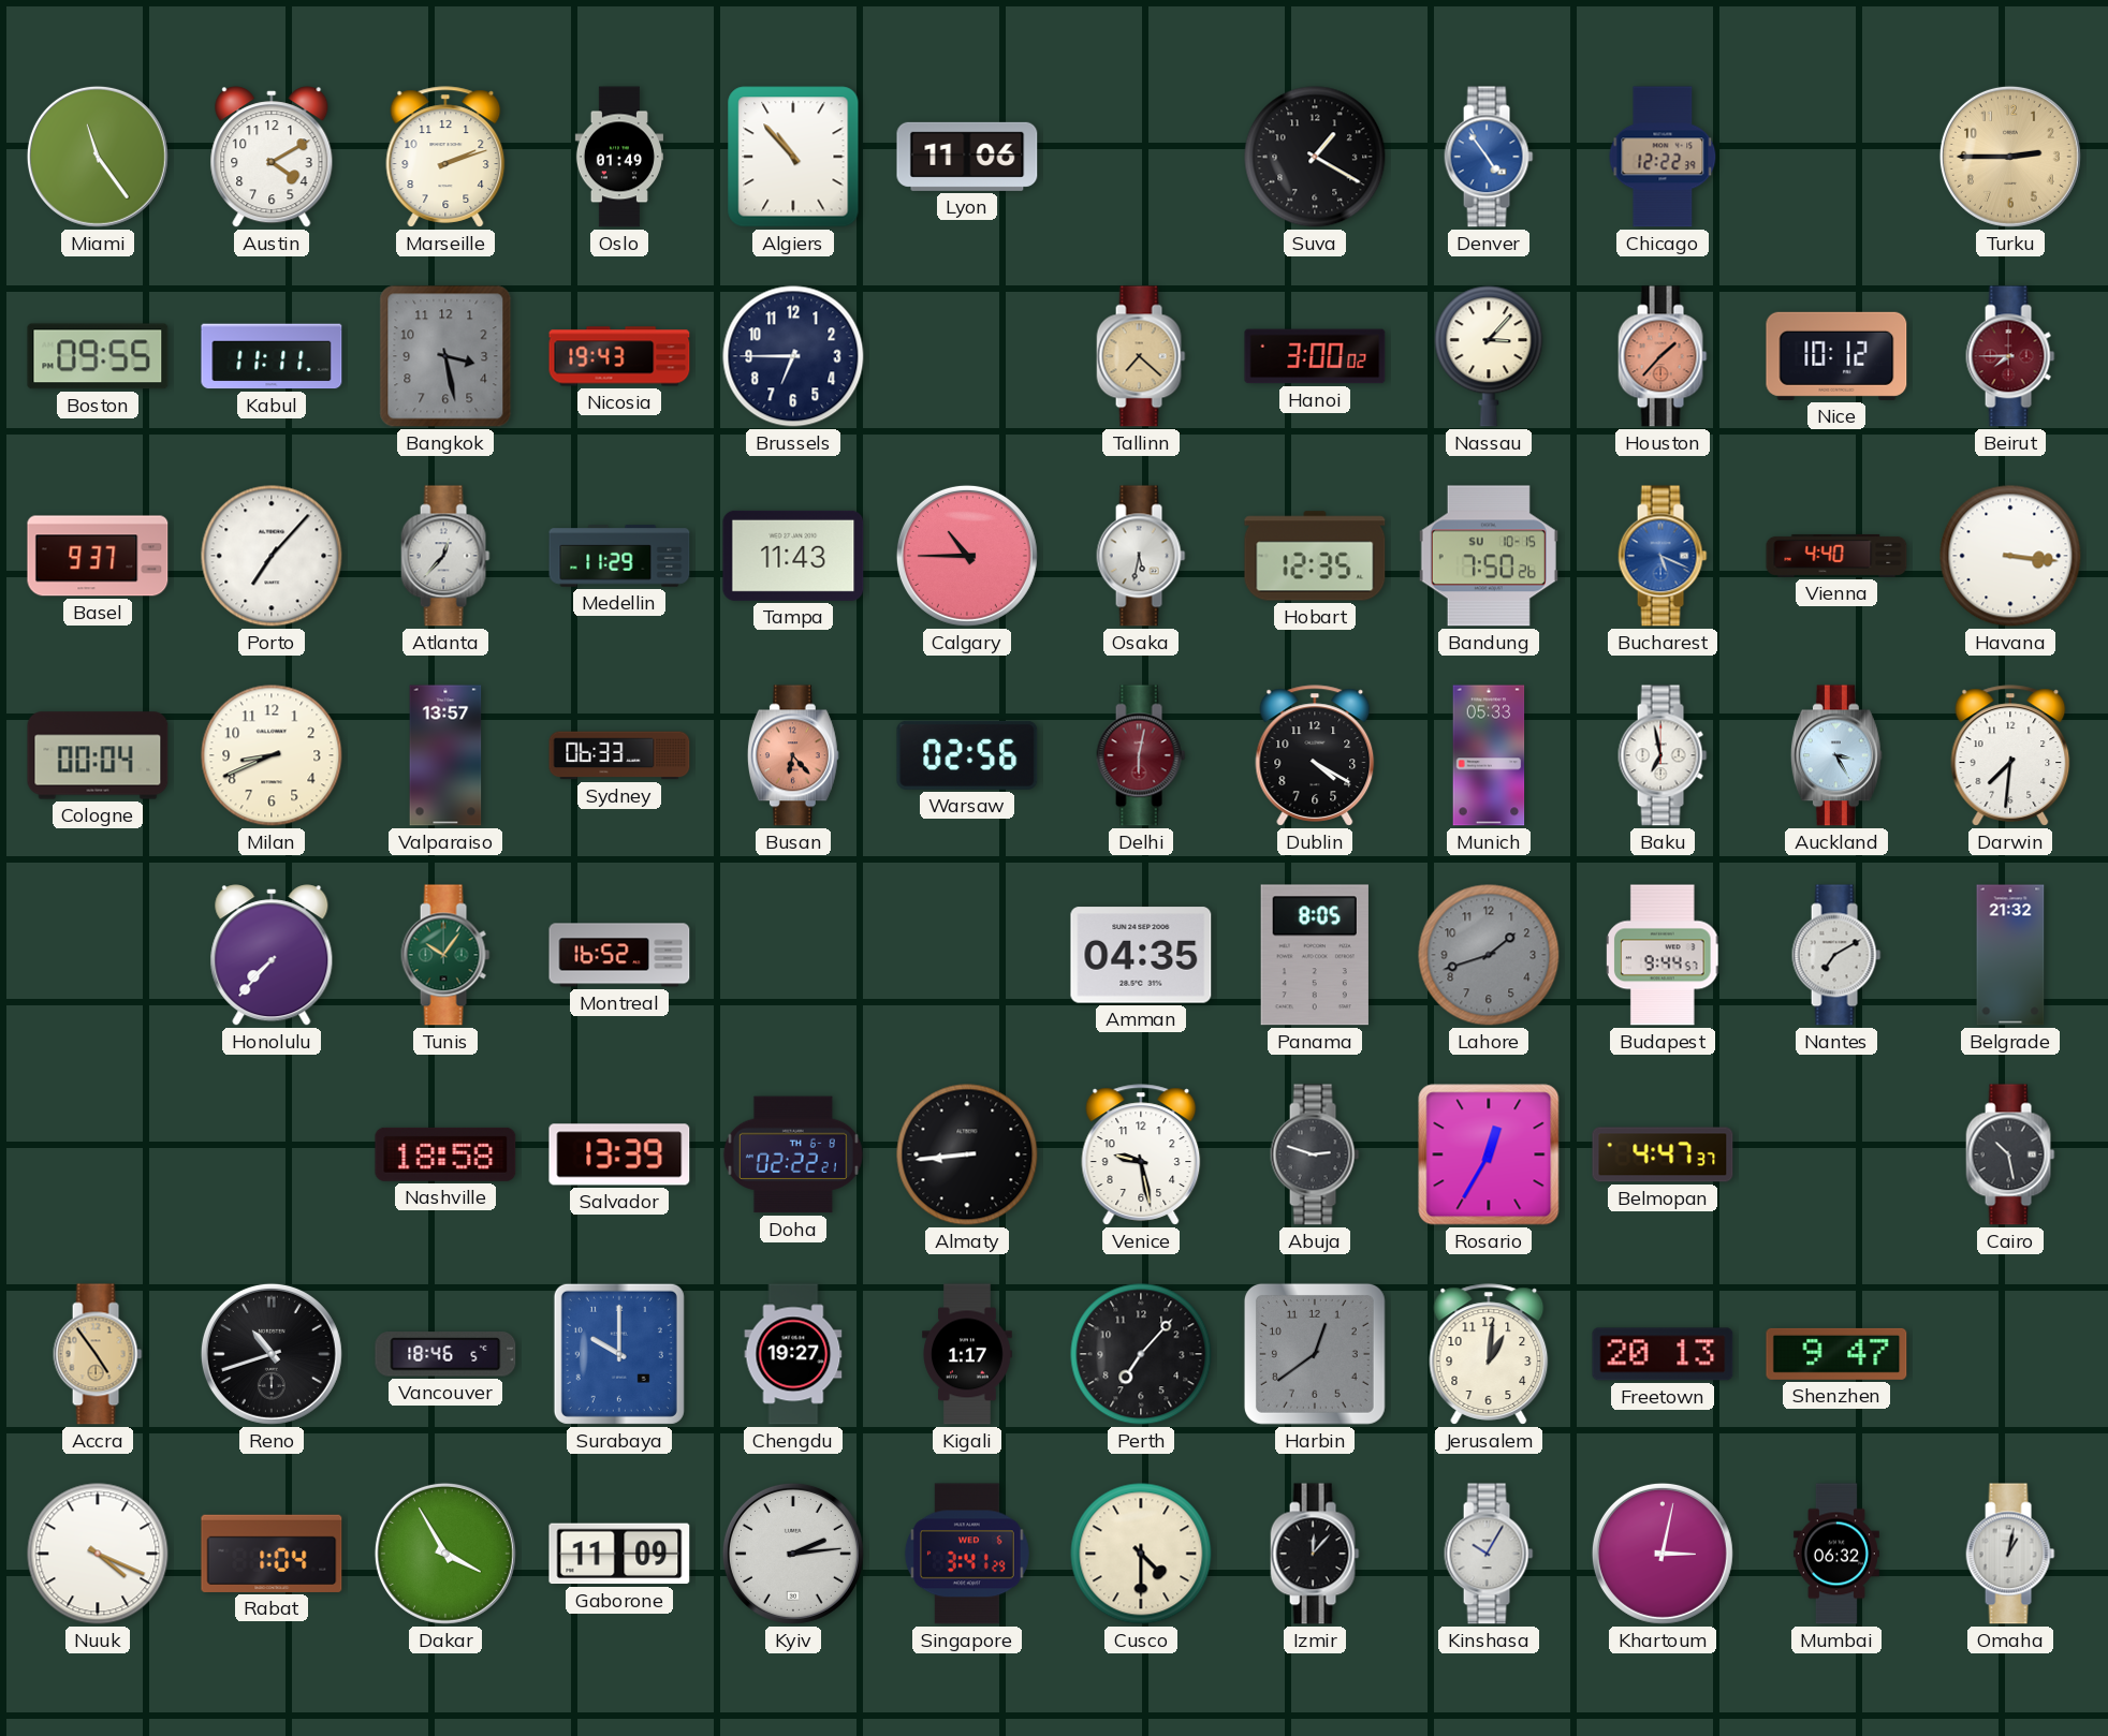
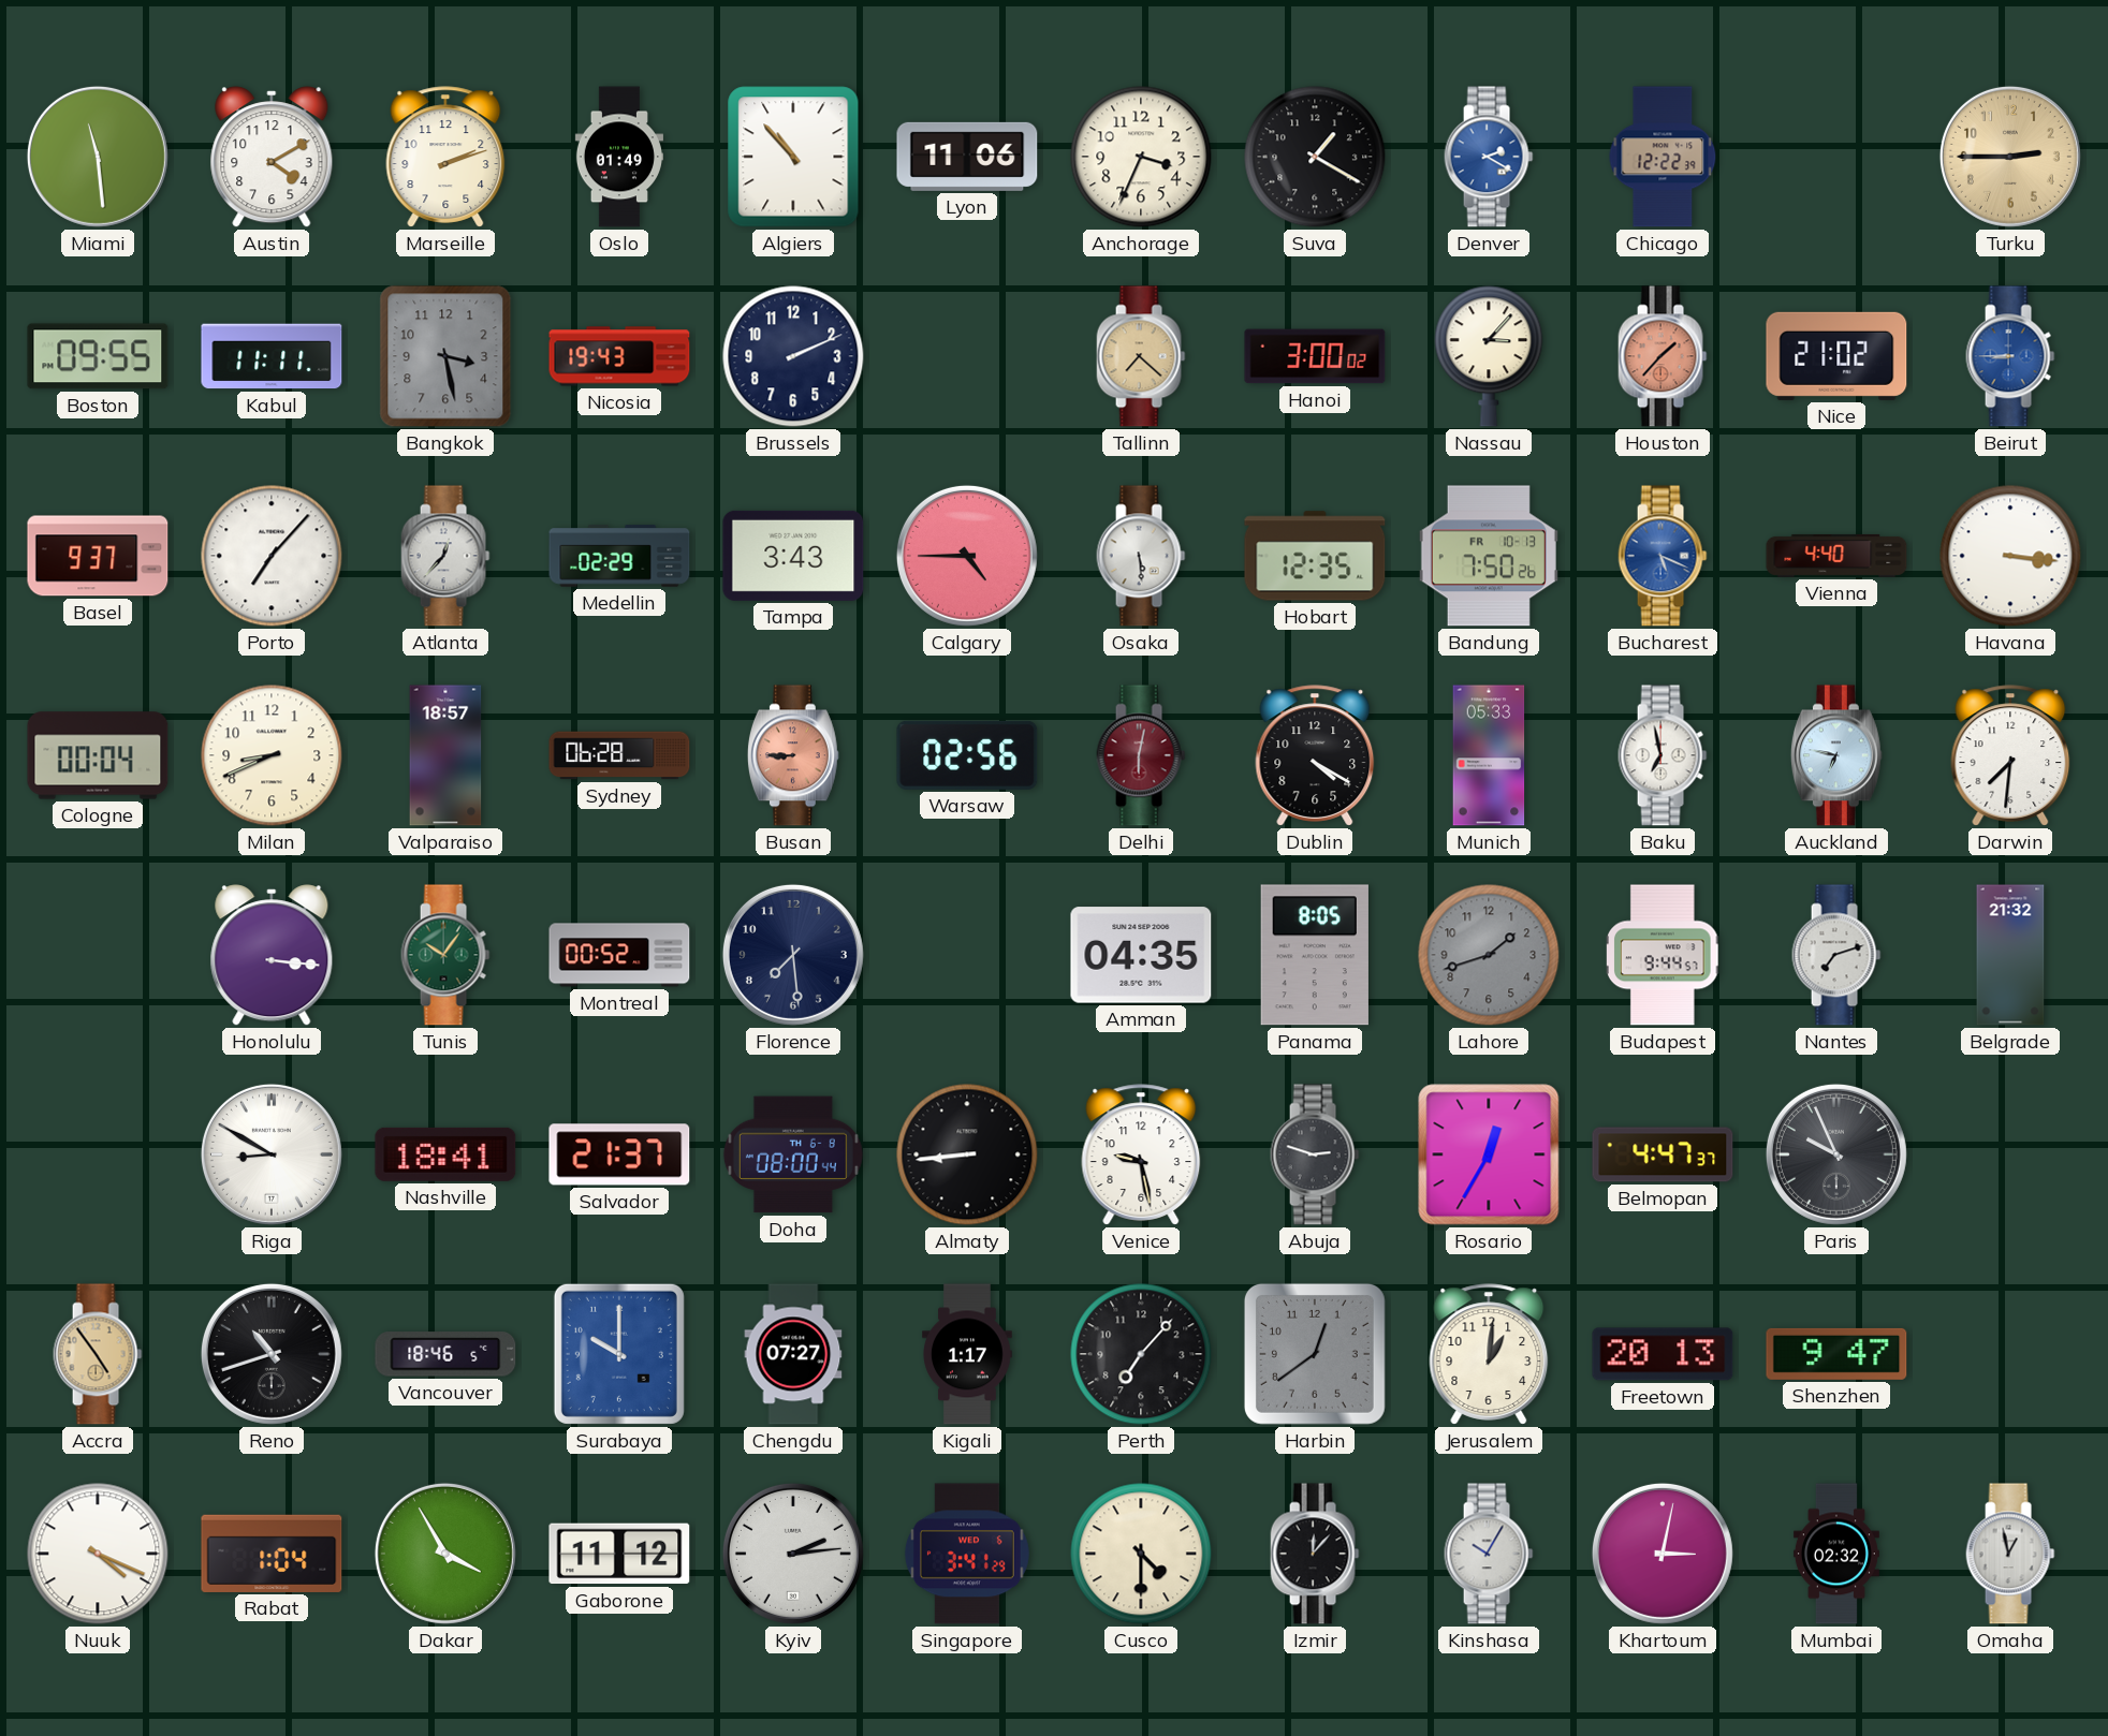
Miami: 11:24 -> 11:29 (98, 157)
Anchorage: none -> 3:34 (1141, 157)
Denver: 4:54 -> 2:20 (1489, 157)
Brussels: 6:45 -> 2:11 (793, 356)
Nice: 10:12 -> 21:02 (1836, 356)
Beirut: 7:45 -> 8:45 (2010, 356)
Beirut dial: burgundy -> blue (2010, 356)
Medellin: 11:29 -> 02:29 (619, 556)
Tampa: 11:43 -> 3:43 (793, 556)
Calgary: 10:45 -> 4:45 (967, 556)
Osaka: 5:32 -> 5:29 (1141, 556)
Bandung date: SU 10-15 -> FR 10-13 (1489, 556)
Valparaiso: 13:57 -> 18:57 (445, 755)
Sydney: 06:33 -> 06:28 (619, 755)
Busan: 6:23 -> 8:45 (793, 755)
Auckland: 3:25 -> 6:47 (1836, 755)
Honolulu: 7:37 -> 3:16 (272, 955)
Montreal: 16:52 -> 00:52 (619, 955)
Florence: none -> 7:29 (793, 955)
Nantes: 7:10 -> 7:12 (1836, 955)
Riga: none -> 8:50 (272, 1154)
Nashville: 18:58 -> 18:41 (445, 1154)
Salvador: 13:39 -> 21:37 (619, 1154)
Doha: 02:22 -> 08:00 (793, 1154)
Paris: none -> 9:56 (1836, 1154)
Cairo: 10:28 -> none (2010, 1154)
Chengdu: 19:27 -> 07:27 (793, 1354)
Gaborone: 11:09 -> 11:12 (619, 1554)
Mumbai: 06:32 -> 02:32 (1836, 1554)
Omaha: 1:02 -> 12:58 (2010, 1554)
